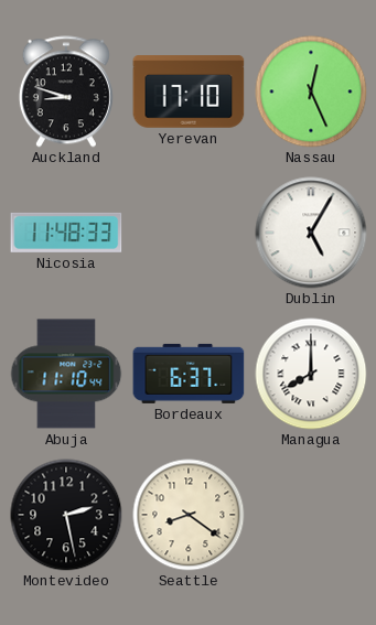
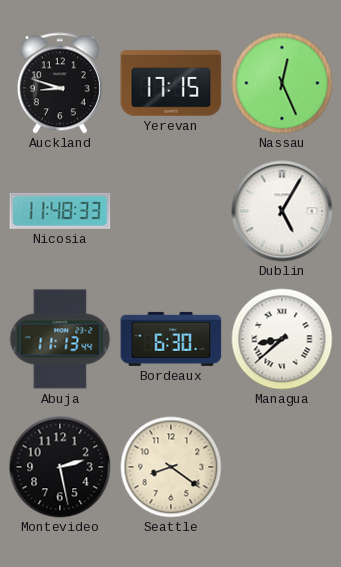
Yerevan: 17:10 -> 17:15 (171, 83)
Abuja: 11:10 -> 11:13 (60, 339)
Bordeaux: 6:37 -> 6:30 (171, 339)
Managua: 8:00 -> 8:38 (282, 339)
